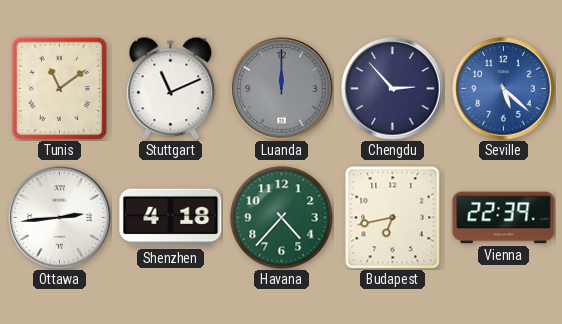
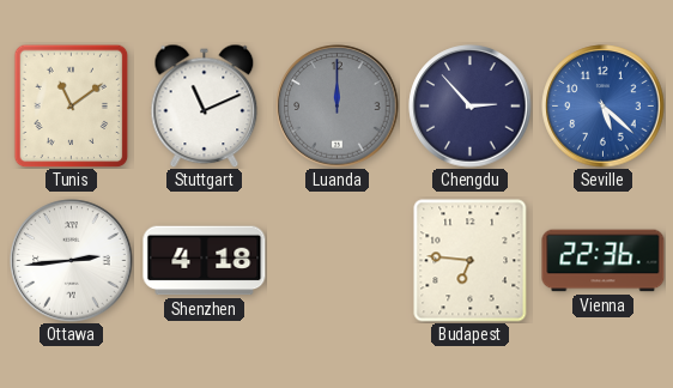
Havana: 4:37 -> none (282, 218)
Budapest: 6:43 -> 6:46 (471, 261)
Vienna: 22:39 -> 22:36 (604, 261)
